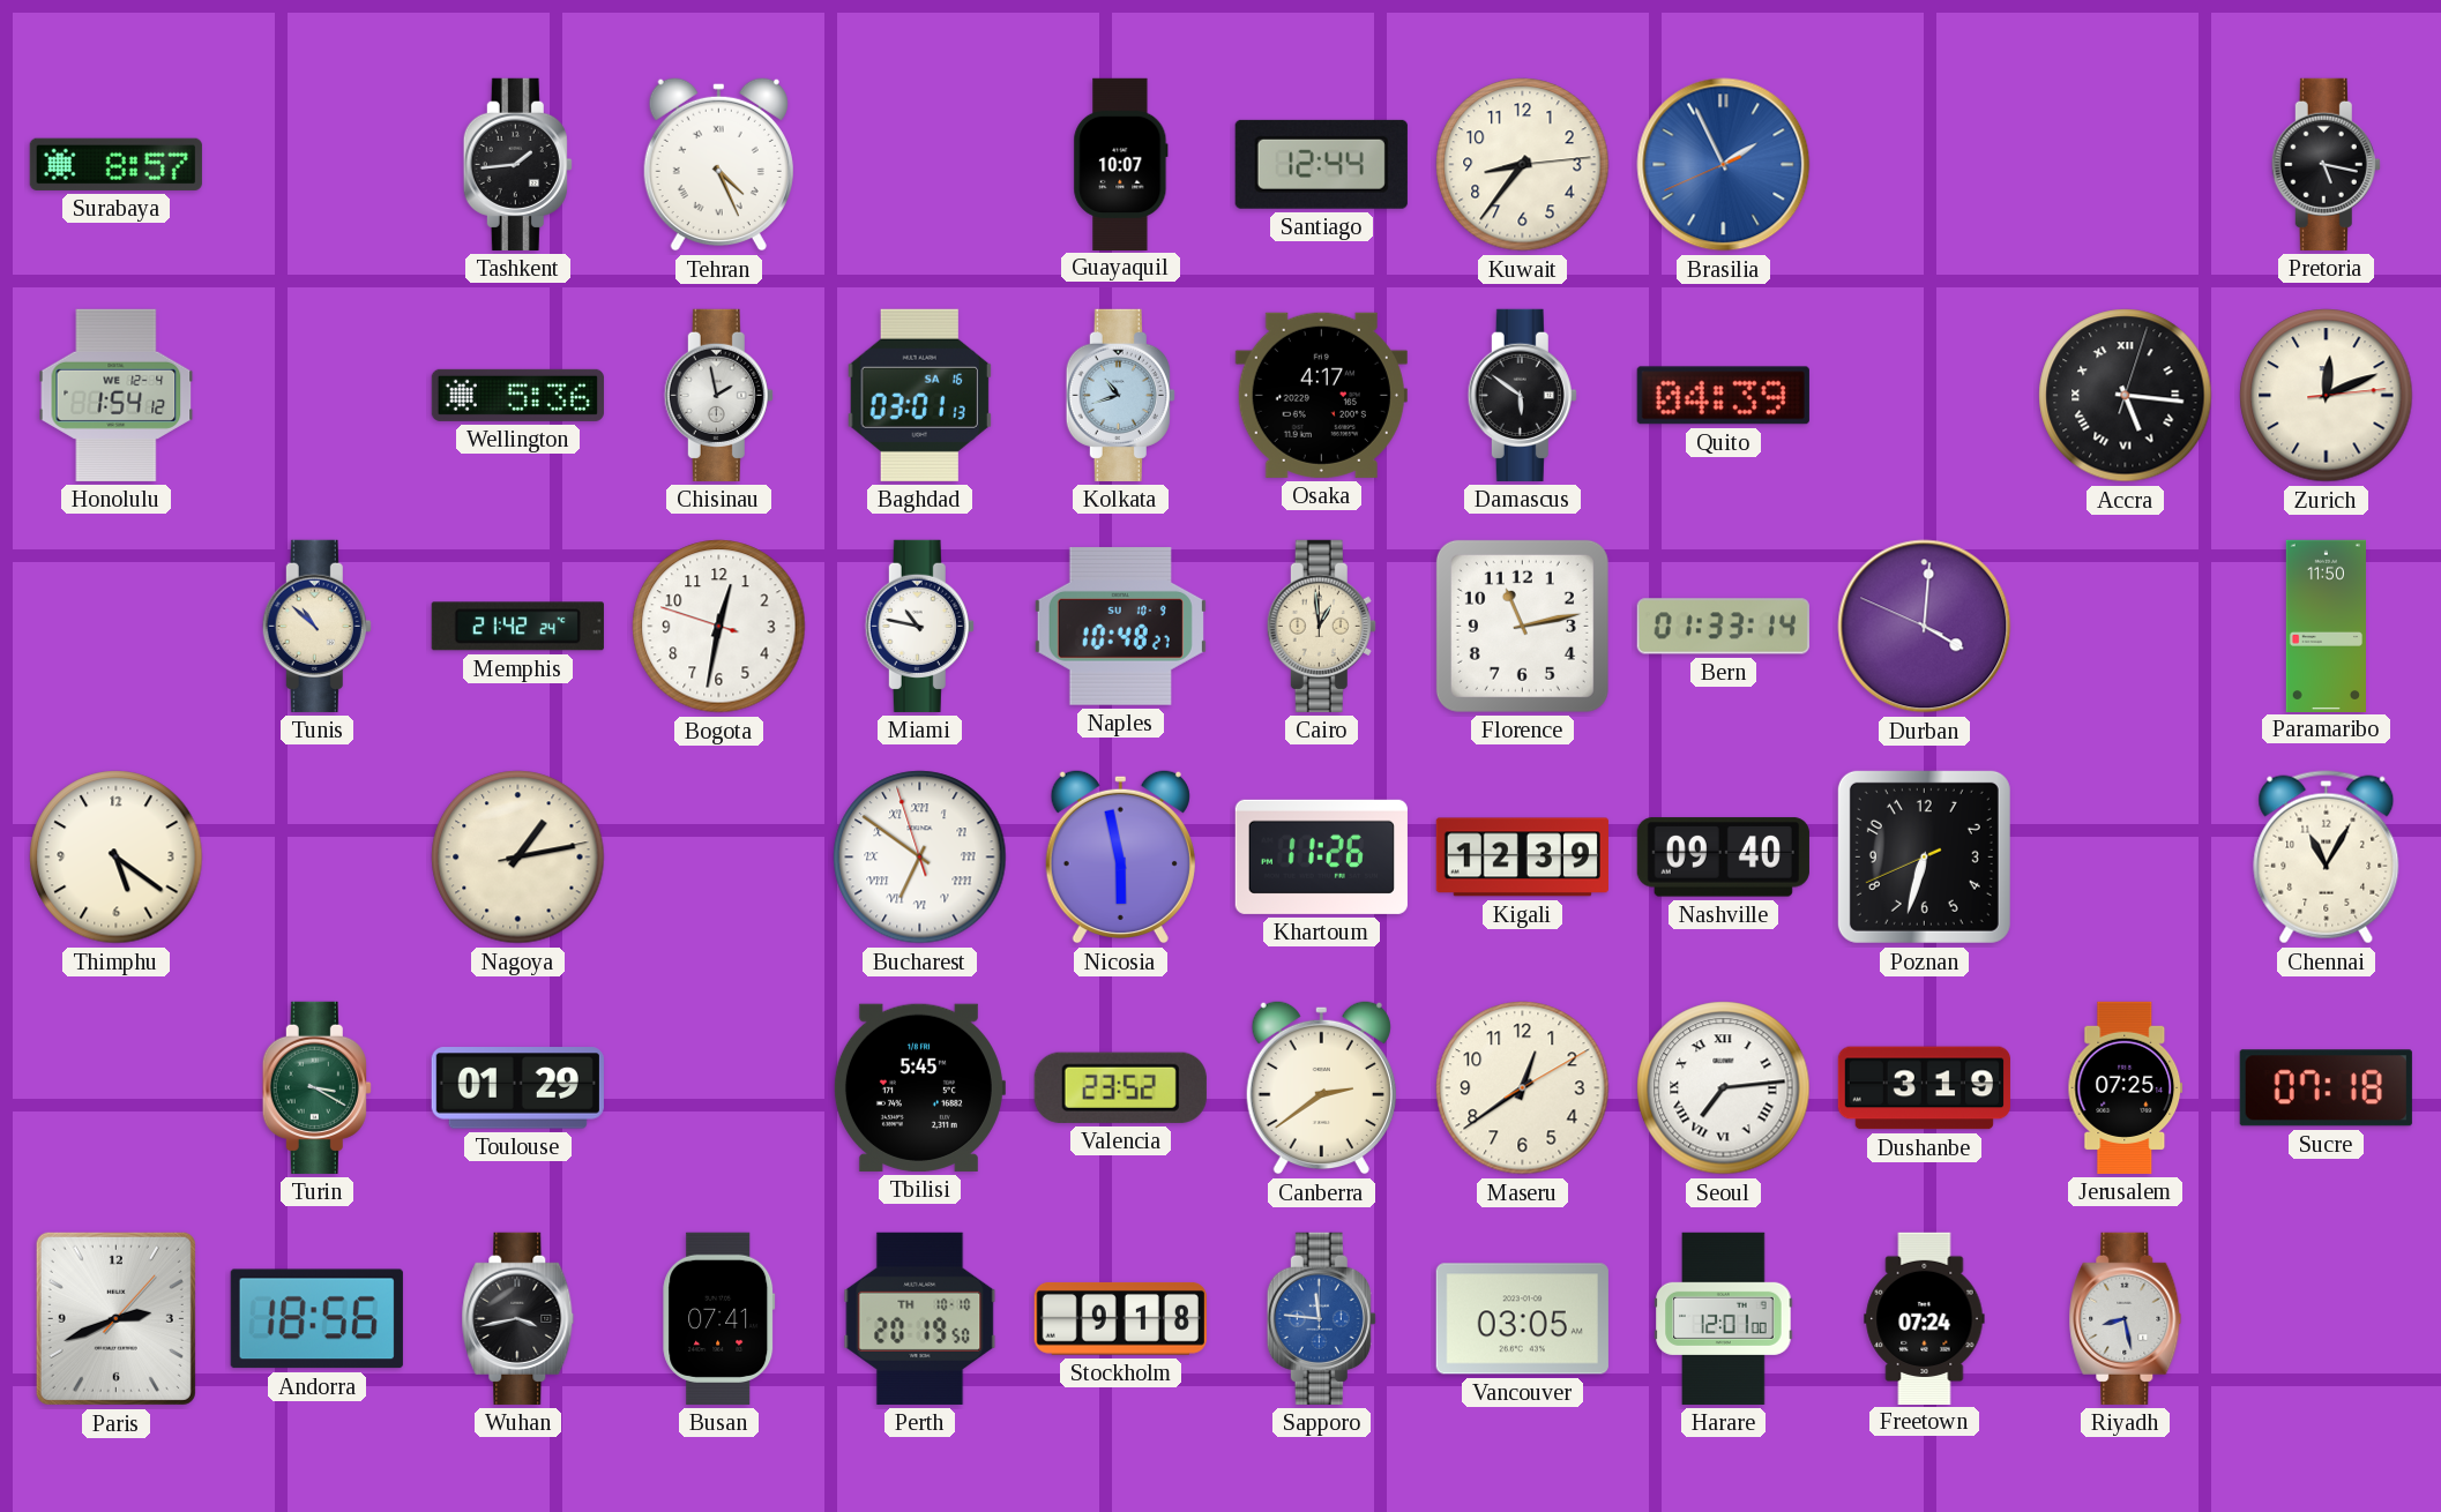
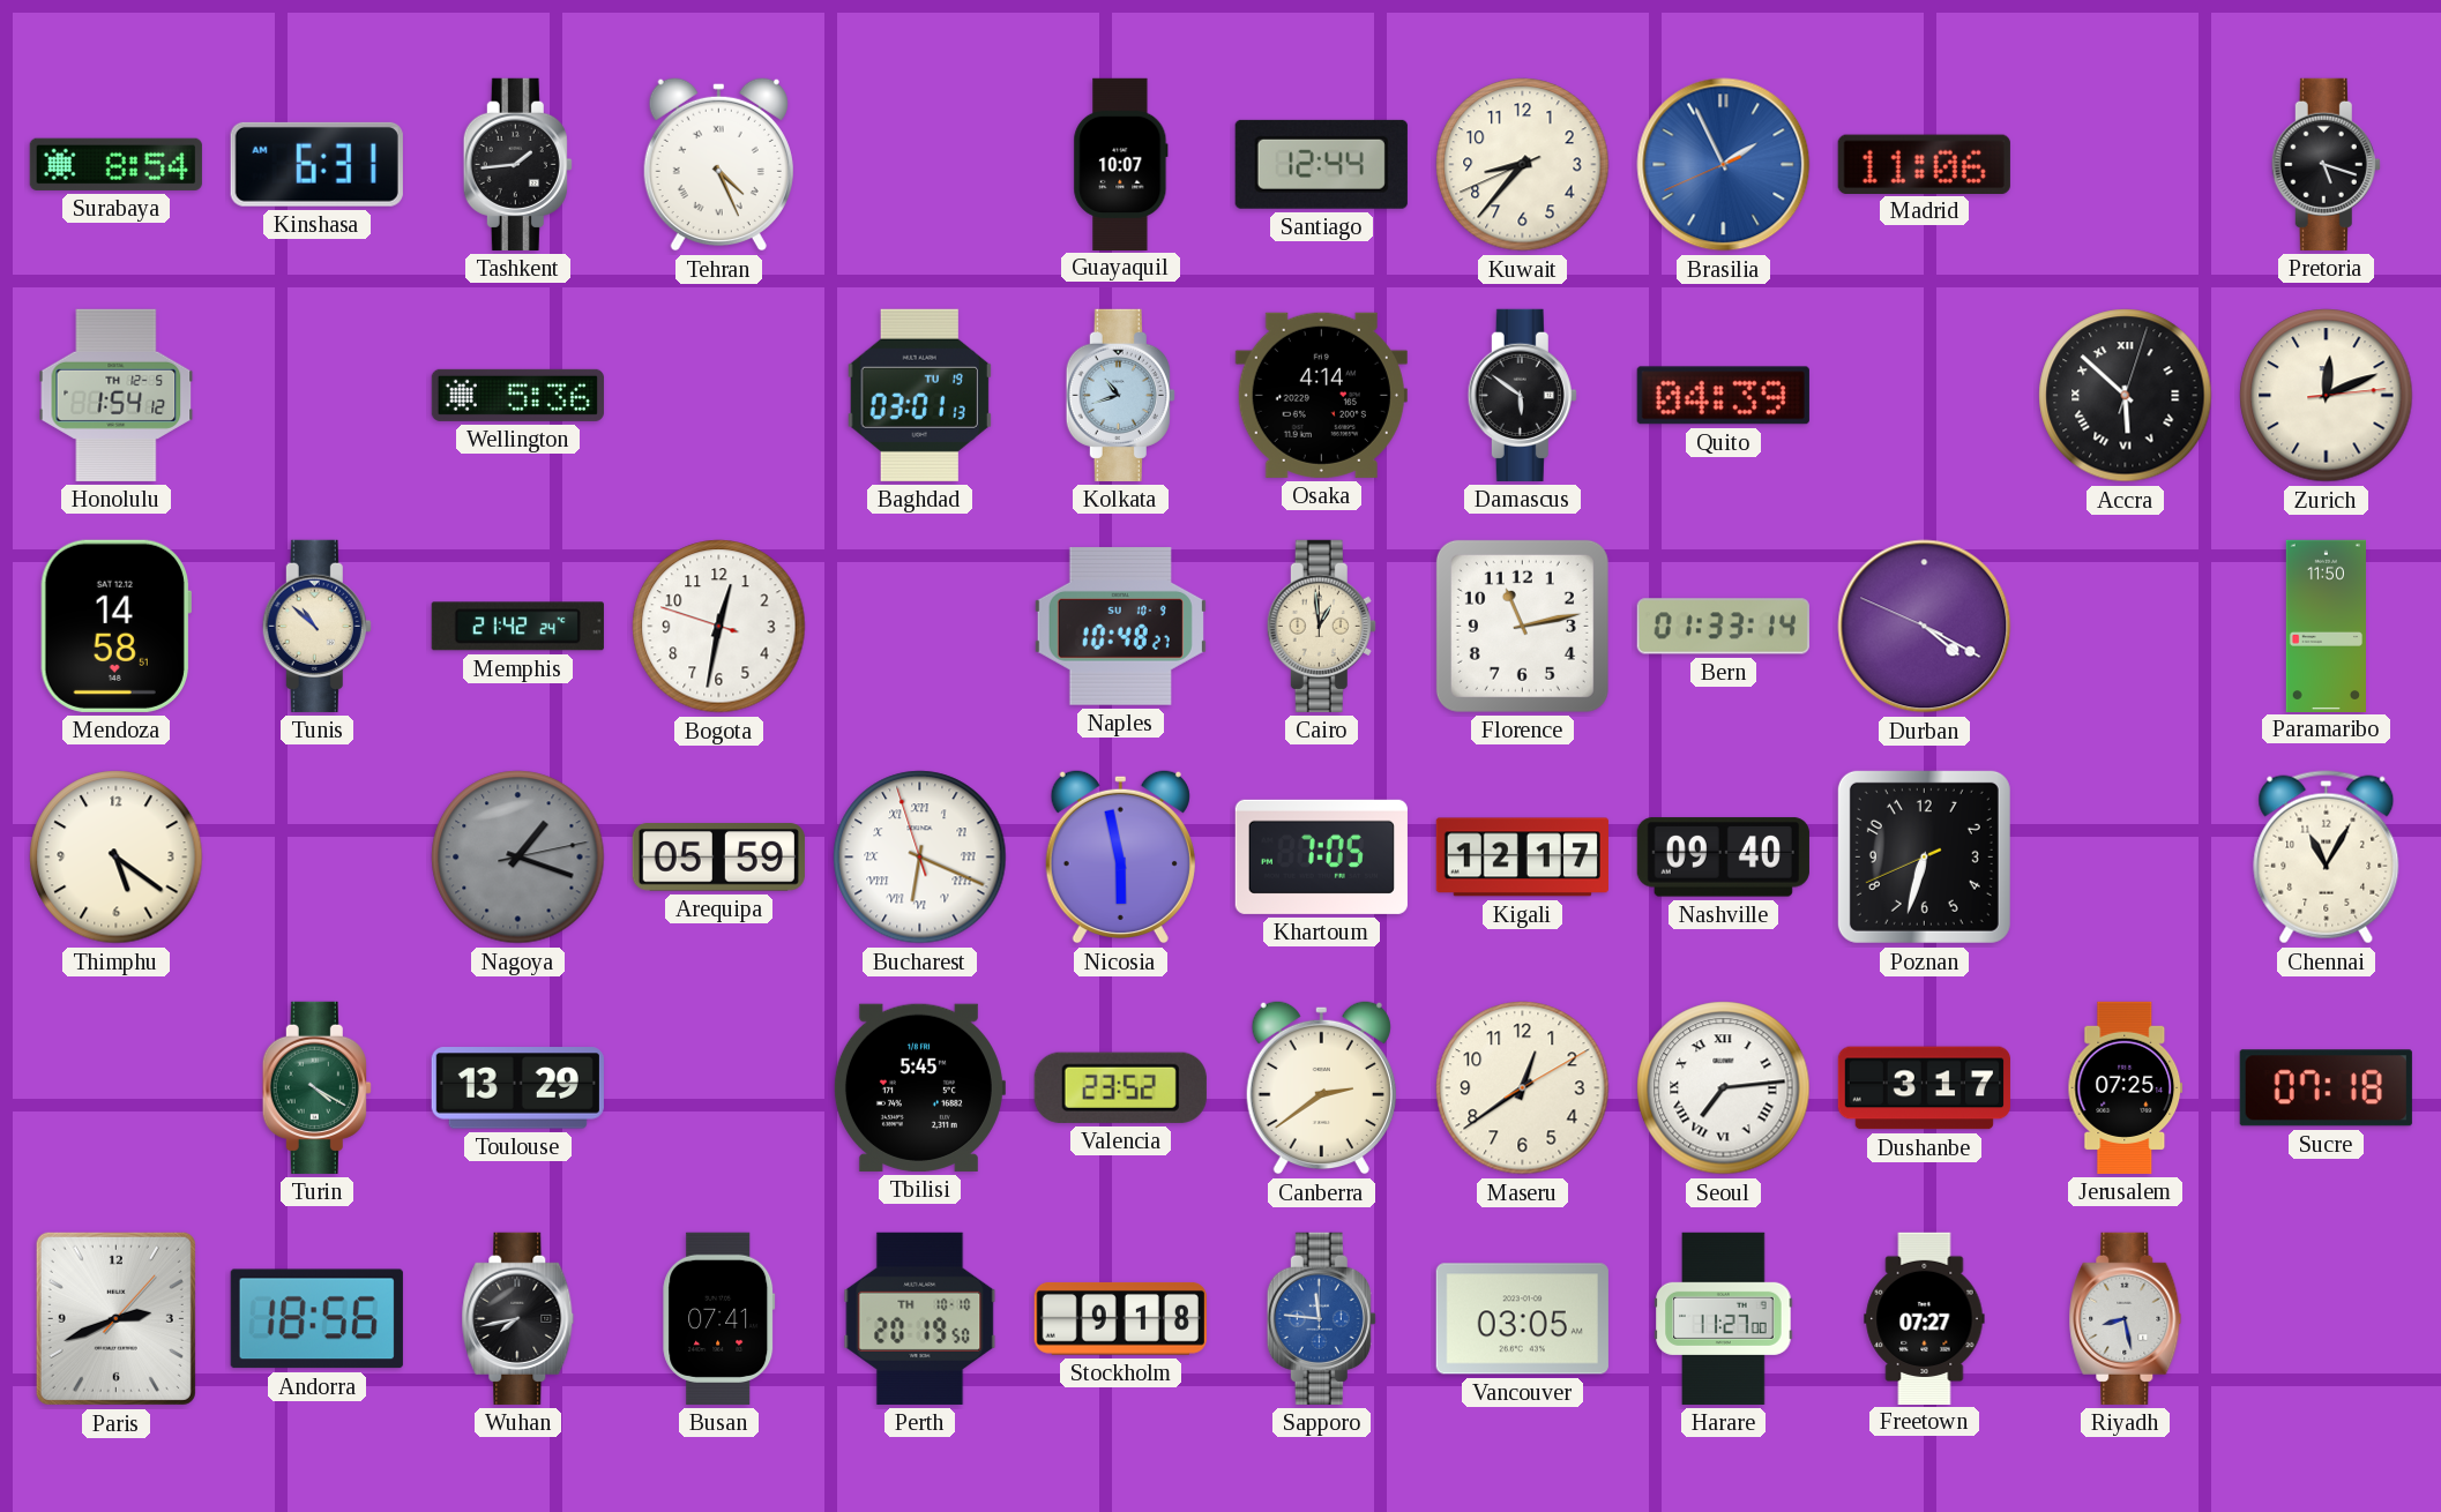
Surabaya: 8:57 -> 8:54 (115, 164)
Kinshasa: none -> 6:31 (316, 164)
Kuwait: 8:36:14 -> 8:36:41 (1523, 165)
Madrid: none -> 11:06 (1924, 164)
Pretoria: 5:17 -> 5:18 (2326, 164)
Honolulu date: WE 12-4 -> TH 12-5 (117, 395)
Chisinau: 1:58 -> none (718, 395)
Baghdad date: SA 16 -> TU 19 (919, 395)
Osaka: 4:17 -> 4:14 (1321, 395)
Accra: 5:16 -> 5:52 (2126, 396)
Mendoza: none -> 14:58 (115, 626)
Miami: 10:47 -> none (919, 626)
Durban: 4:00 -> 4:19 (1925, 627)
Nagoya: 1:13 -> 1:18 (518, 858)
Nagoya dial: cream -> grey (518, 858)
Arequipa: none -> 05:59 (718, 858)
Bucharest: 6:50 -> 6:18 (920, 858)
Khartoum: 11:26 -> 7:05 (1321, 856)
Kigali: 12:39 -> 12:17 (1522, 858)
Turin: 3:20 -> 4:20 (316, 1087)
Toulouse: 01:29 -> 13:29 (517, 1088)
Dushanbe: 3:19 -> 3:17 (1924, 1088)
Wuhan: 3:43 -> 7:43 (518, 1318)
Harare: 12:01 -> 11:27 (1724, 1318)
Freetown: 07:24 -> 07:27 (1925, 1318)
